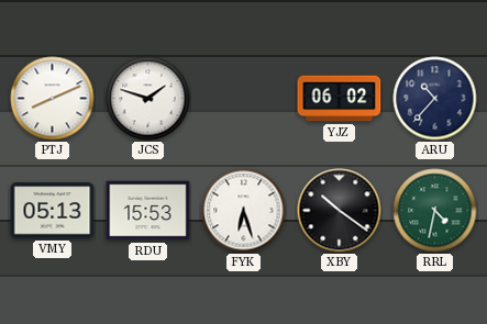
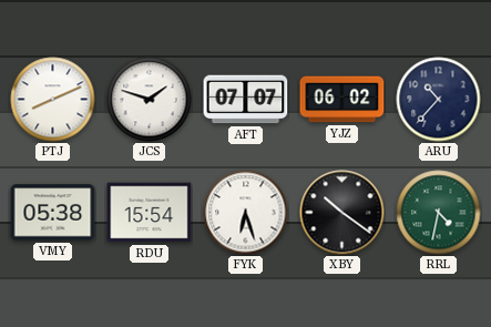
AFT: none -> 07:07 (246, 100)
VMY: 05:13 -> 05:38 (53, 213)
RDU: 15:53 -> 15:54 (150, 213)
